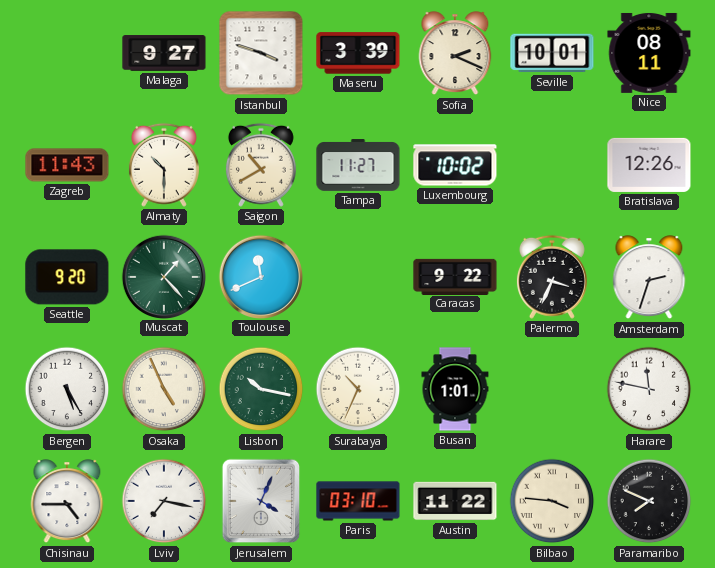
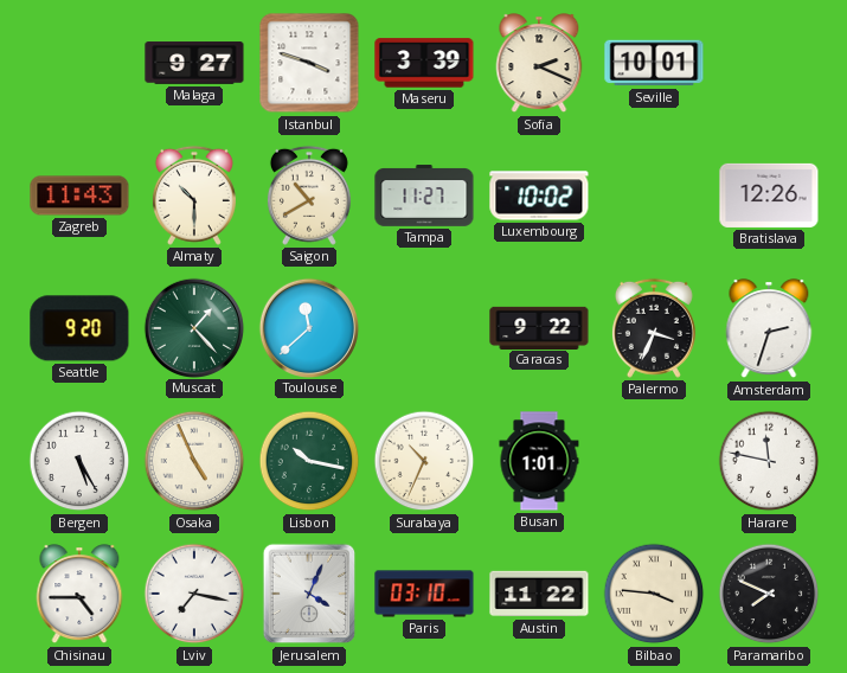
Nice: 08:11 -> none (649, 53)
Toulouse: 11:41 -> 11:38 (308, 327)
